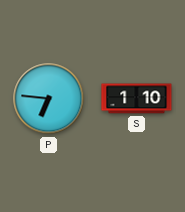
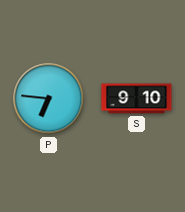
S: 1:10 -> 9:10 (137, 99)
